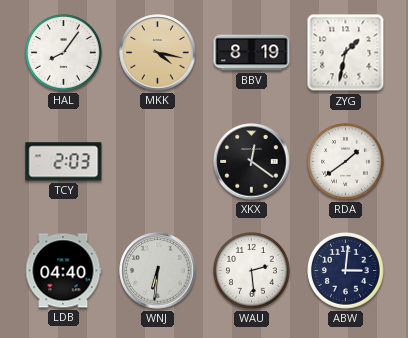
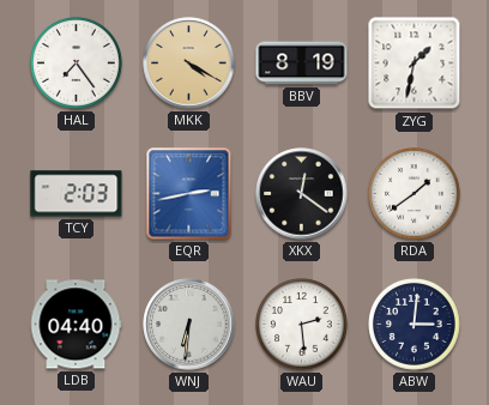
HAL: 8:06 -> 7:24 (77, 64)
MKK: 4:17 -> 4:20 (189, 64)
EQR: none -> 2:43 (189, 194)
